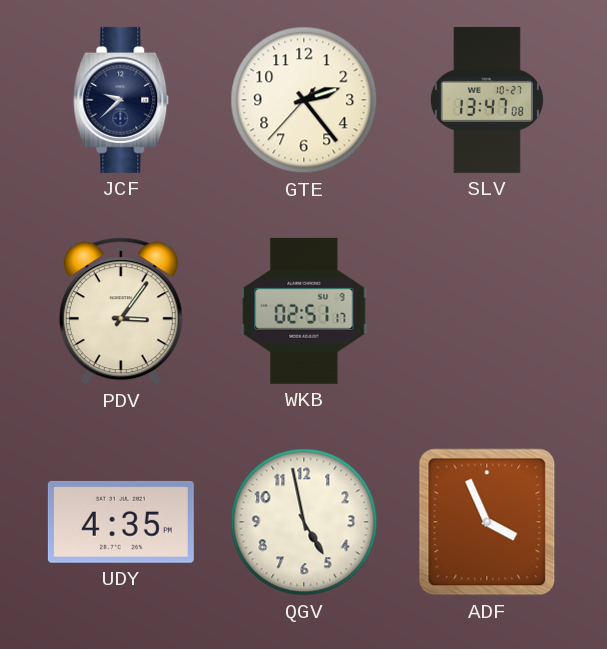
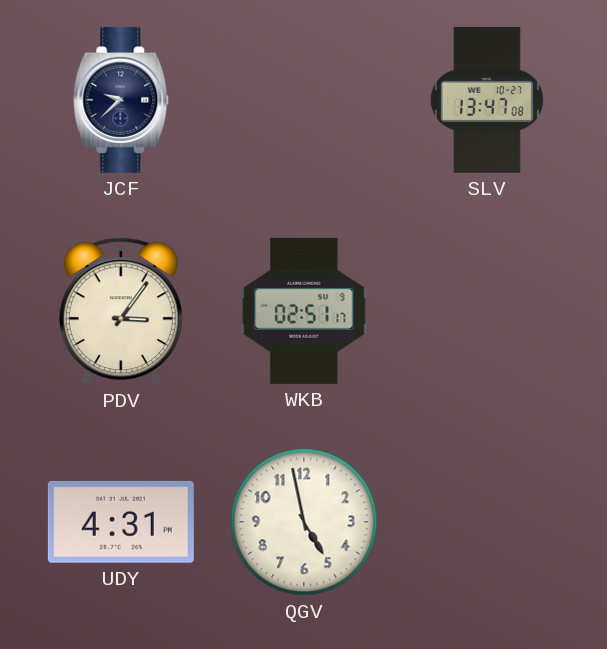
GTE: 2:23 -> none (304, 100)
UDY: 4:35 -> 4:31 (121, 522)
ADF: 3:56 -> none (487, 522)
